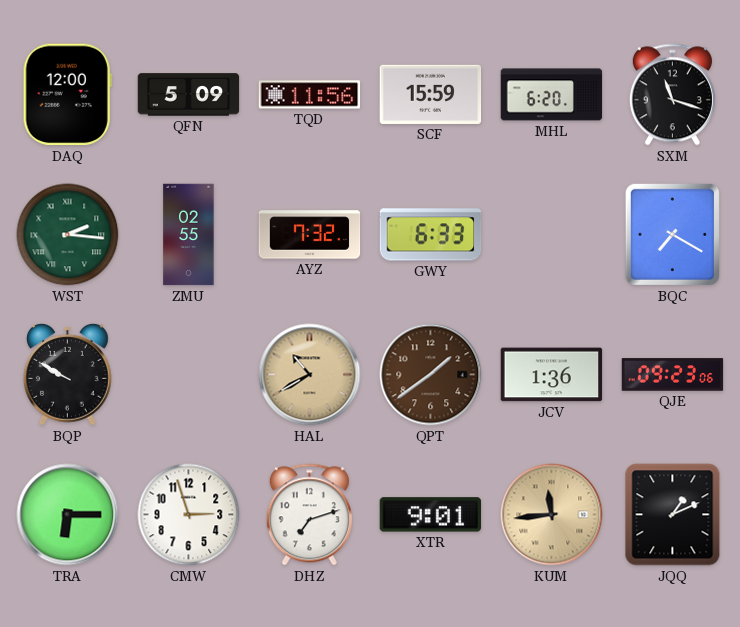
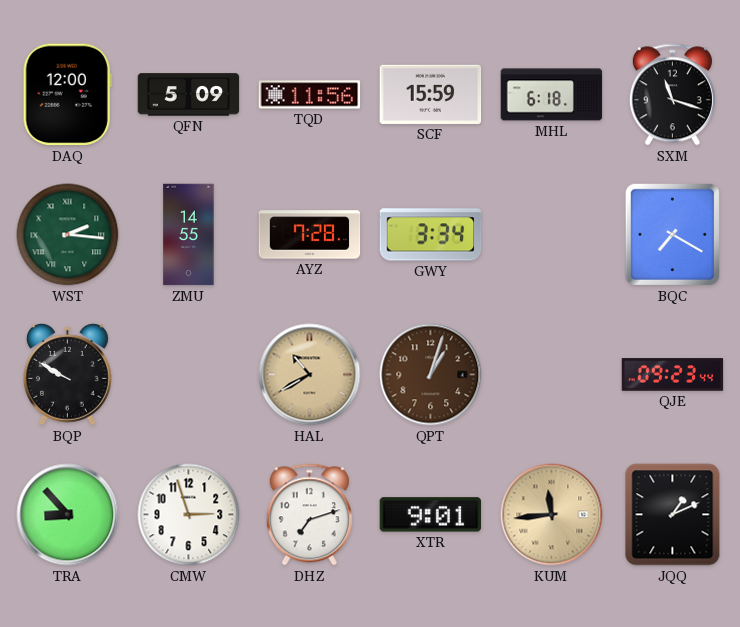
MHL: 6:20 -> 6:18 (552, 95)
ZMU: 02:55 -> 14:55 (189, 235)
AYZ: 7:32 -> 7:28 (310, 235)
GWY: 6:33 -> 3:34 (431, 235)
QPT: 1:39 -> 1:03 (431, 375)
JCV: 1:36 -> none (552, 375)
QJE: 09:23:06 -> 09:23:44 (673, 375)
TRA: 6:15 -> 8:53 (68, 515)
